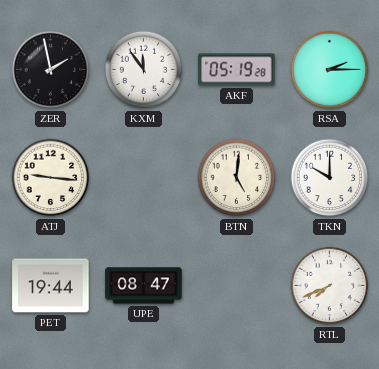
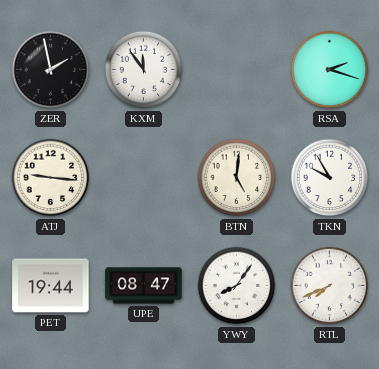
AKF: 05:19 -> none (237, 70)
RSA: 2:15 -> 2:18 (330, 70)
TKN: 10:00 -> 9:55 (330, 178)
YWY: none -> 8:06 (237, 286)
